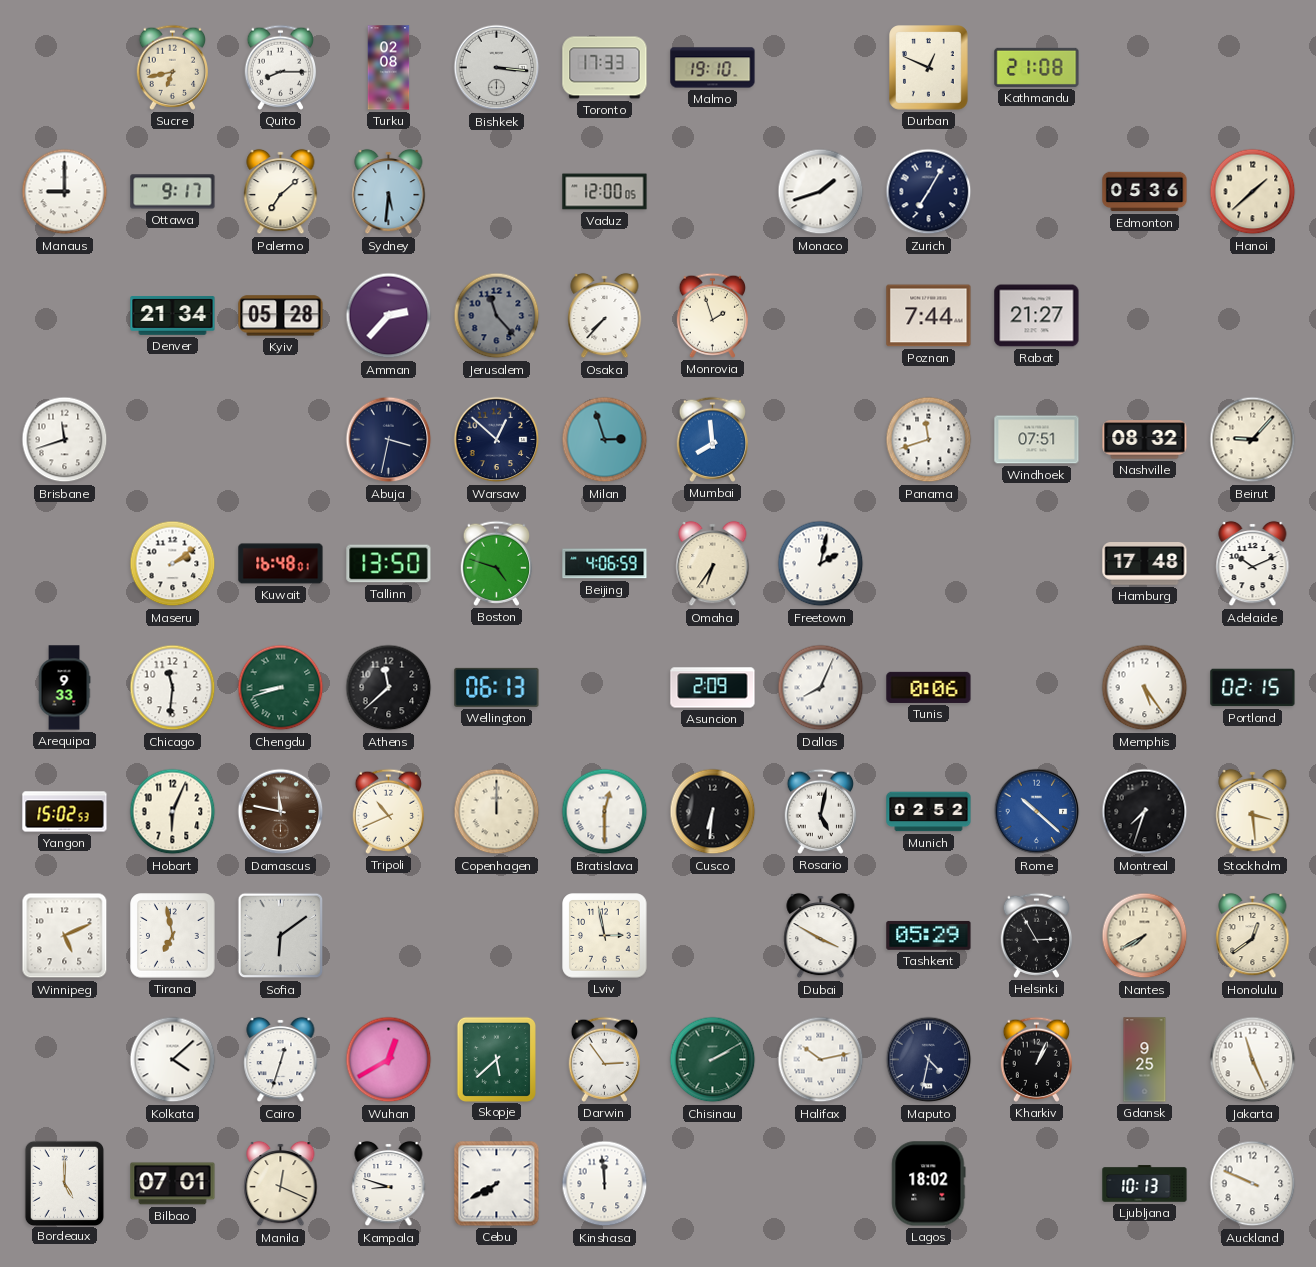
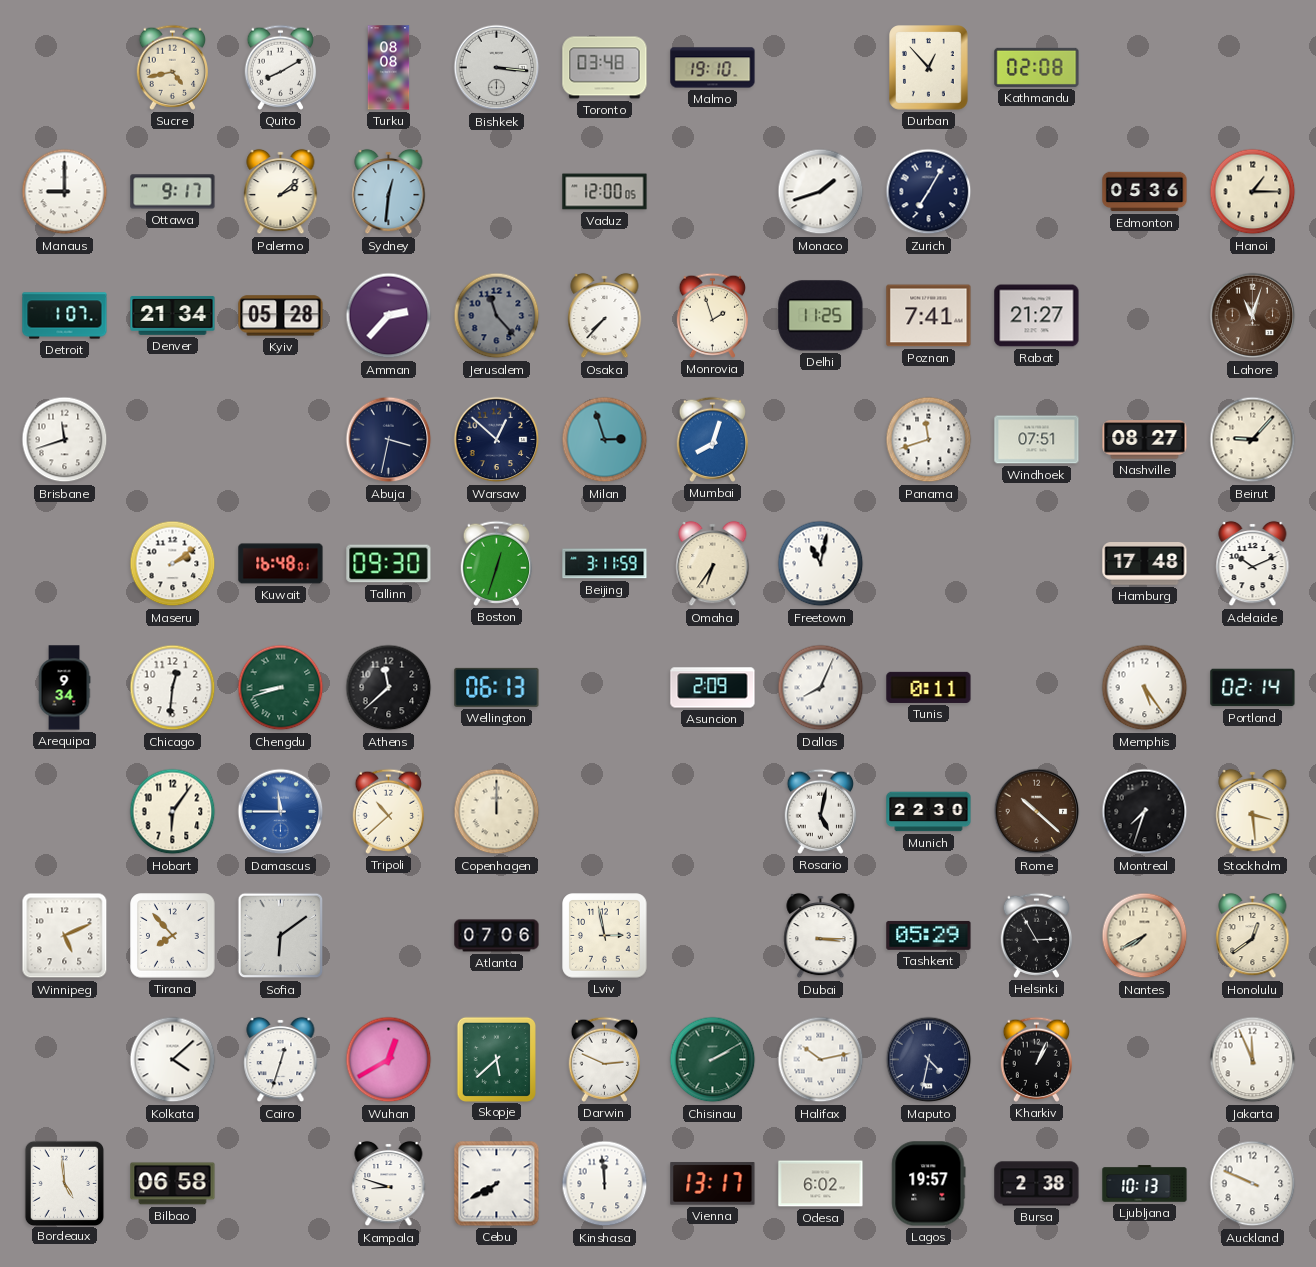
Sucre: 6:43 -> 4:43 (172, 67)
Quito: 8:15 -> 8:10 (280, 67)
Turku: 02:08 -> 08:08 (389, 68)
Toronto: 17:33 -> 03:48 (605, 68)
Durban: 12:49 -> 12:53 (929, 68)
Kathmandu: 21:08 -> 02:08 (1037, 67)
Palermo: 7:08 -> 2:08 (281, 192)
Sydney: 5:31 -> 12:31 (389, 192)
Hanoi: 1:38 -> 1:15 (1253, 192)
Detroit: none -> 1:07 (65, 316)
Delhi: none -> 11:25 (821, 316)
Poznan: 7:44 -> 7:41 (929, 316)
Lahore: none -> 11:03 (1253, 316)
Mumbai: 7:59 -> 8:03 (712, 439)
Nashville: 08:32 -> 08:27 (1145, 440)
Tallinn: 13:50 -> 09:30 (389, 564)
Boston: 4:48 -> 12:33 (496, 563)
Beijing: 4:06 -> 3:11 (605, 564)
Freetown: 2:02 -> 11:02 (821, 564)
Arequipa: 9:33 -> 9:34 (64, 688)
Chicago: 11:31 -> 12:31 (173, 688)
Tunis: 0:06 -> 0:11 (929, 687)
Portland: 02:15 -> 02:14 (1253, 688)
Yangon: 15:02 -> none (65, 812)
Hobart: 6:04 -> 6:06 (173, 812)
Damascus: 11:47 -> 11:45 (281, 812)
Damascus dial: brown -> blue (281, 812)
Tripoli: 10:41 -> 10:38 (388, 811)
Bratislava: 12:30 -> none (605, 812)
Cusco: 6:31 -> none (713, 812)
Munich: 02:52 -> 22:30 (929, 812)
Rome dial: blue -> brown (1037, 812)
Tirana: 6:58 -> 7:53 (173, 936)
Atlanta: none -> 07:06 (497, 936)
Dubai: 3:50 -> 3:15 (821, 936)
Darwin: 2:54 -> 2:49 (604, 1059)
Gdansk: 9:25 -> none (1145, 1060)
Jakarta: 11:26 -> 11:56 (1253, 1060)
Bordeaux: 5:00 -> 4:59 (64, 1183)
Bilbao: 07:01 -> 06:58 (173, 1184)
Manila: 12:19 -> none (281, 1184)
Vienna: none -> 13:17 (713, 1184)
Odesa: none -> 6:02 (821, 1184)
Lagos: 18:02 -> 19:57 (929, 1184)
Bursa: none -> 2:38 (1037, 1184)
